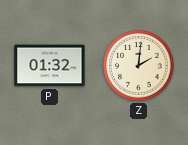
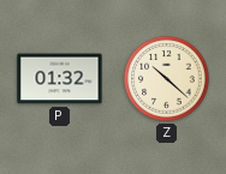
Z: 2:01 -> 10:22 (167, 79)
